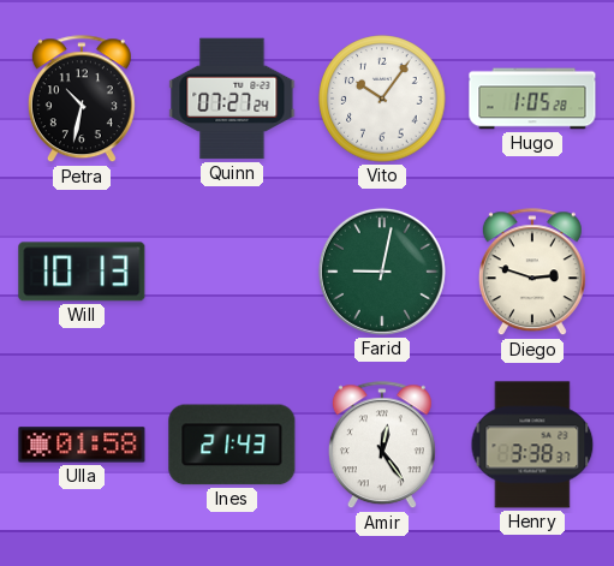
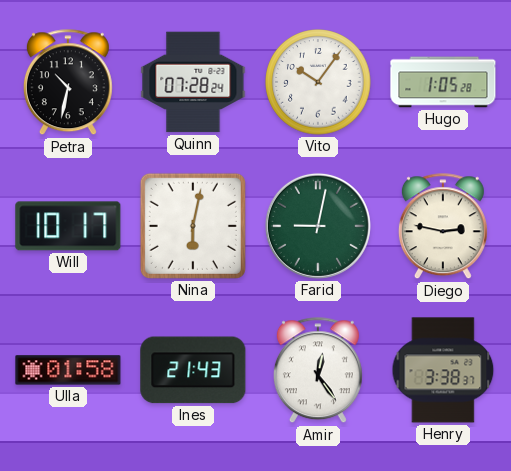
Quinn: 07:27 -> 07:28 (193, 82)
Will: 10:13 -> 10:17 (68, 226)
Nina: none -> 6:02 (193, 226)
Diego: 2:48 -> 2:47 (443, 227)
